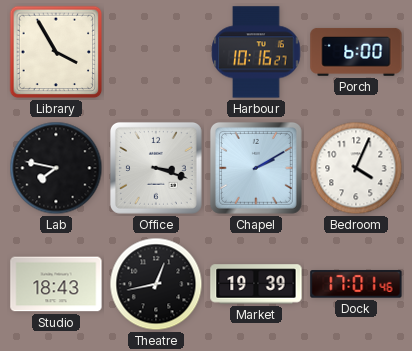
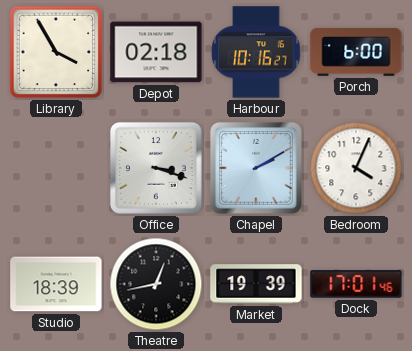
Depot: none -> 02:18 (156, 52)
Lab: 7:47 -> none (56, 168)
Studio: 18:43 -> 18:39 (56, 284)
